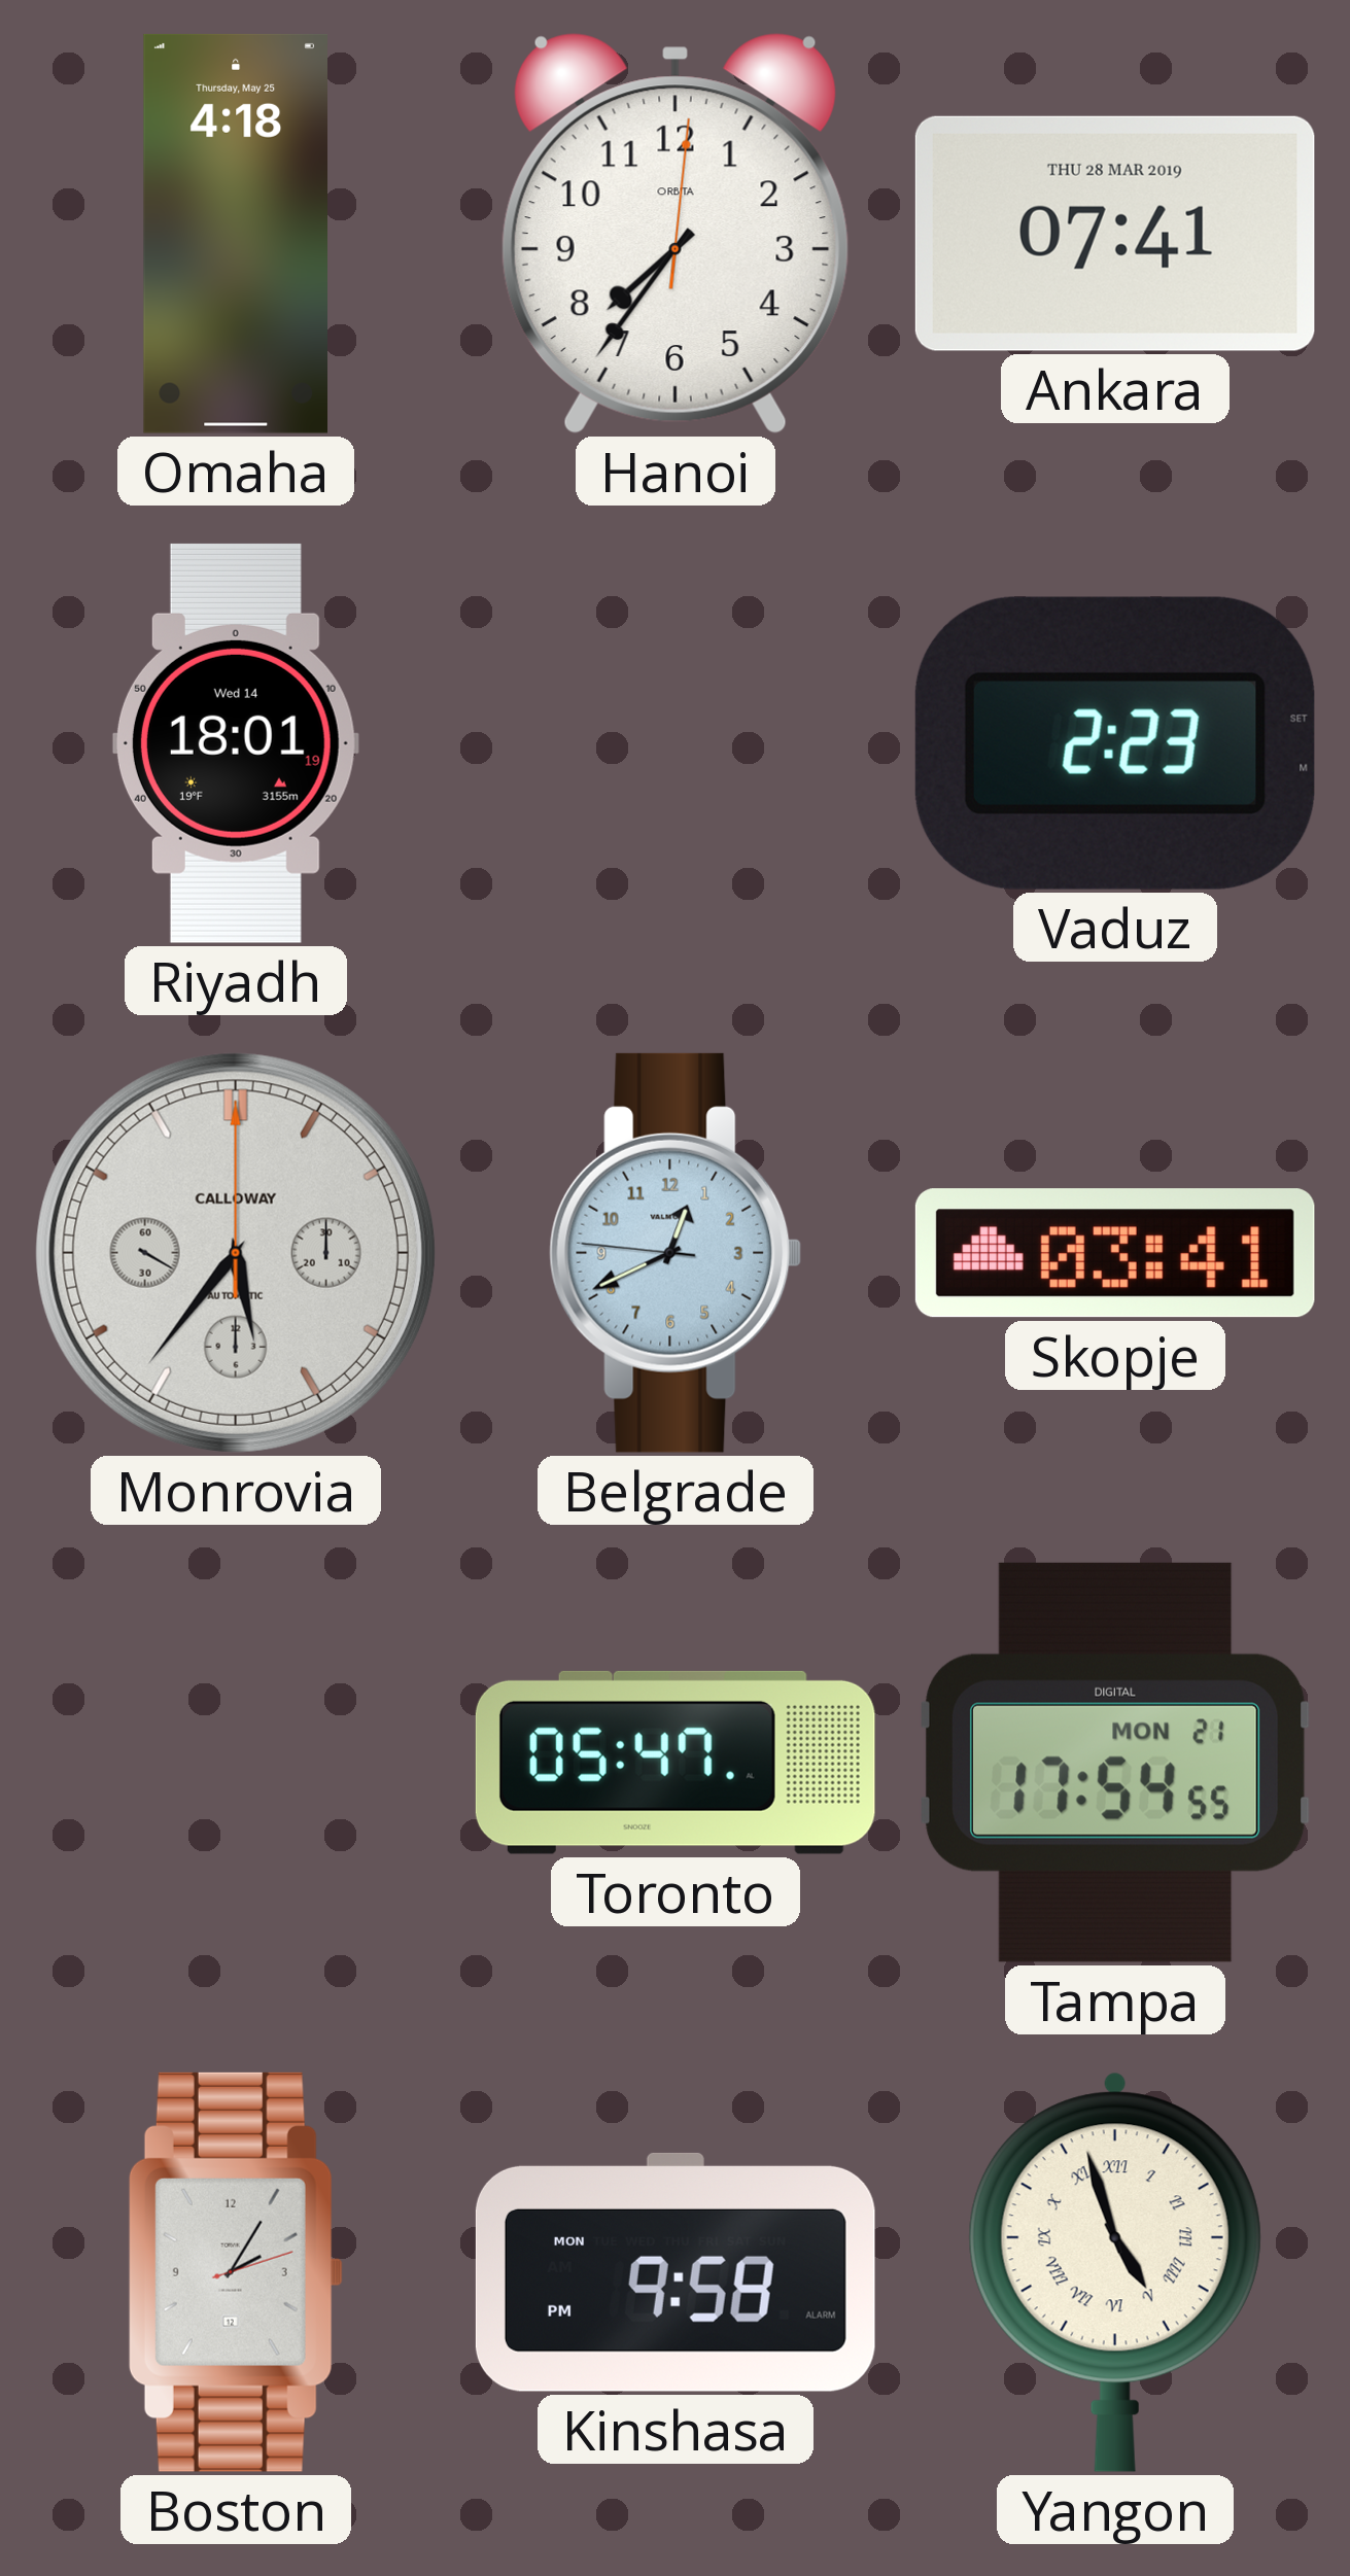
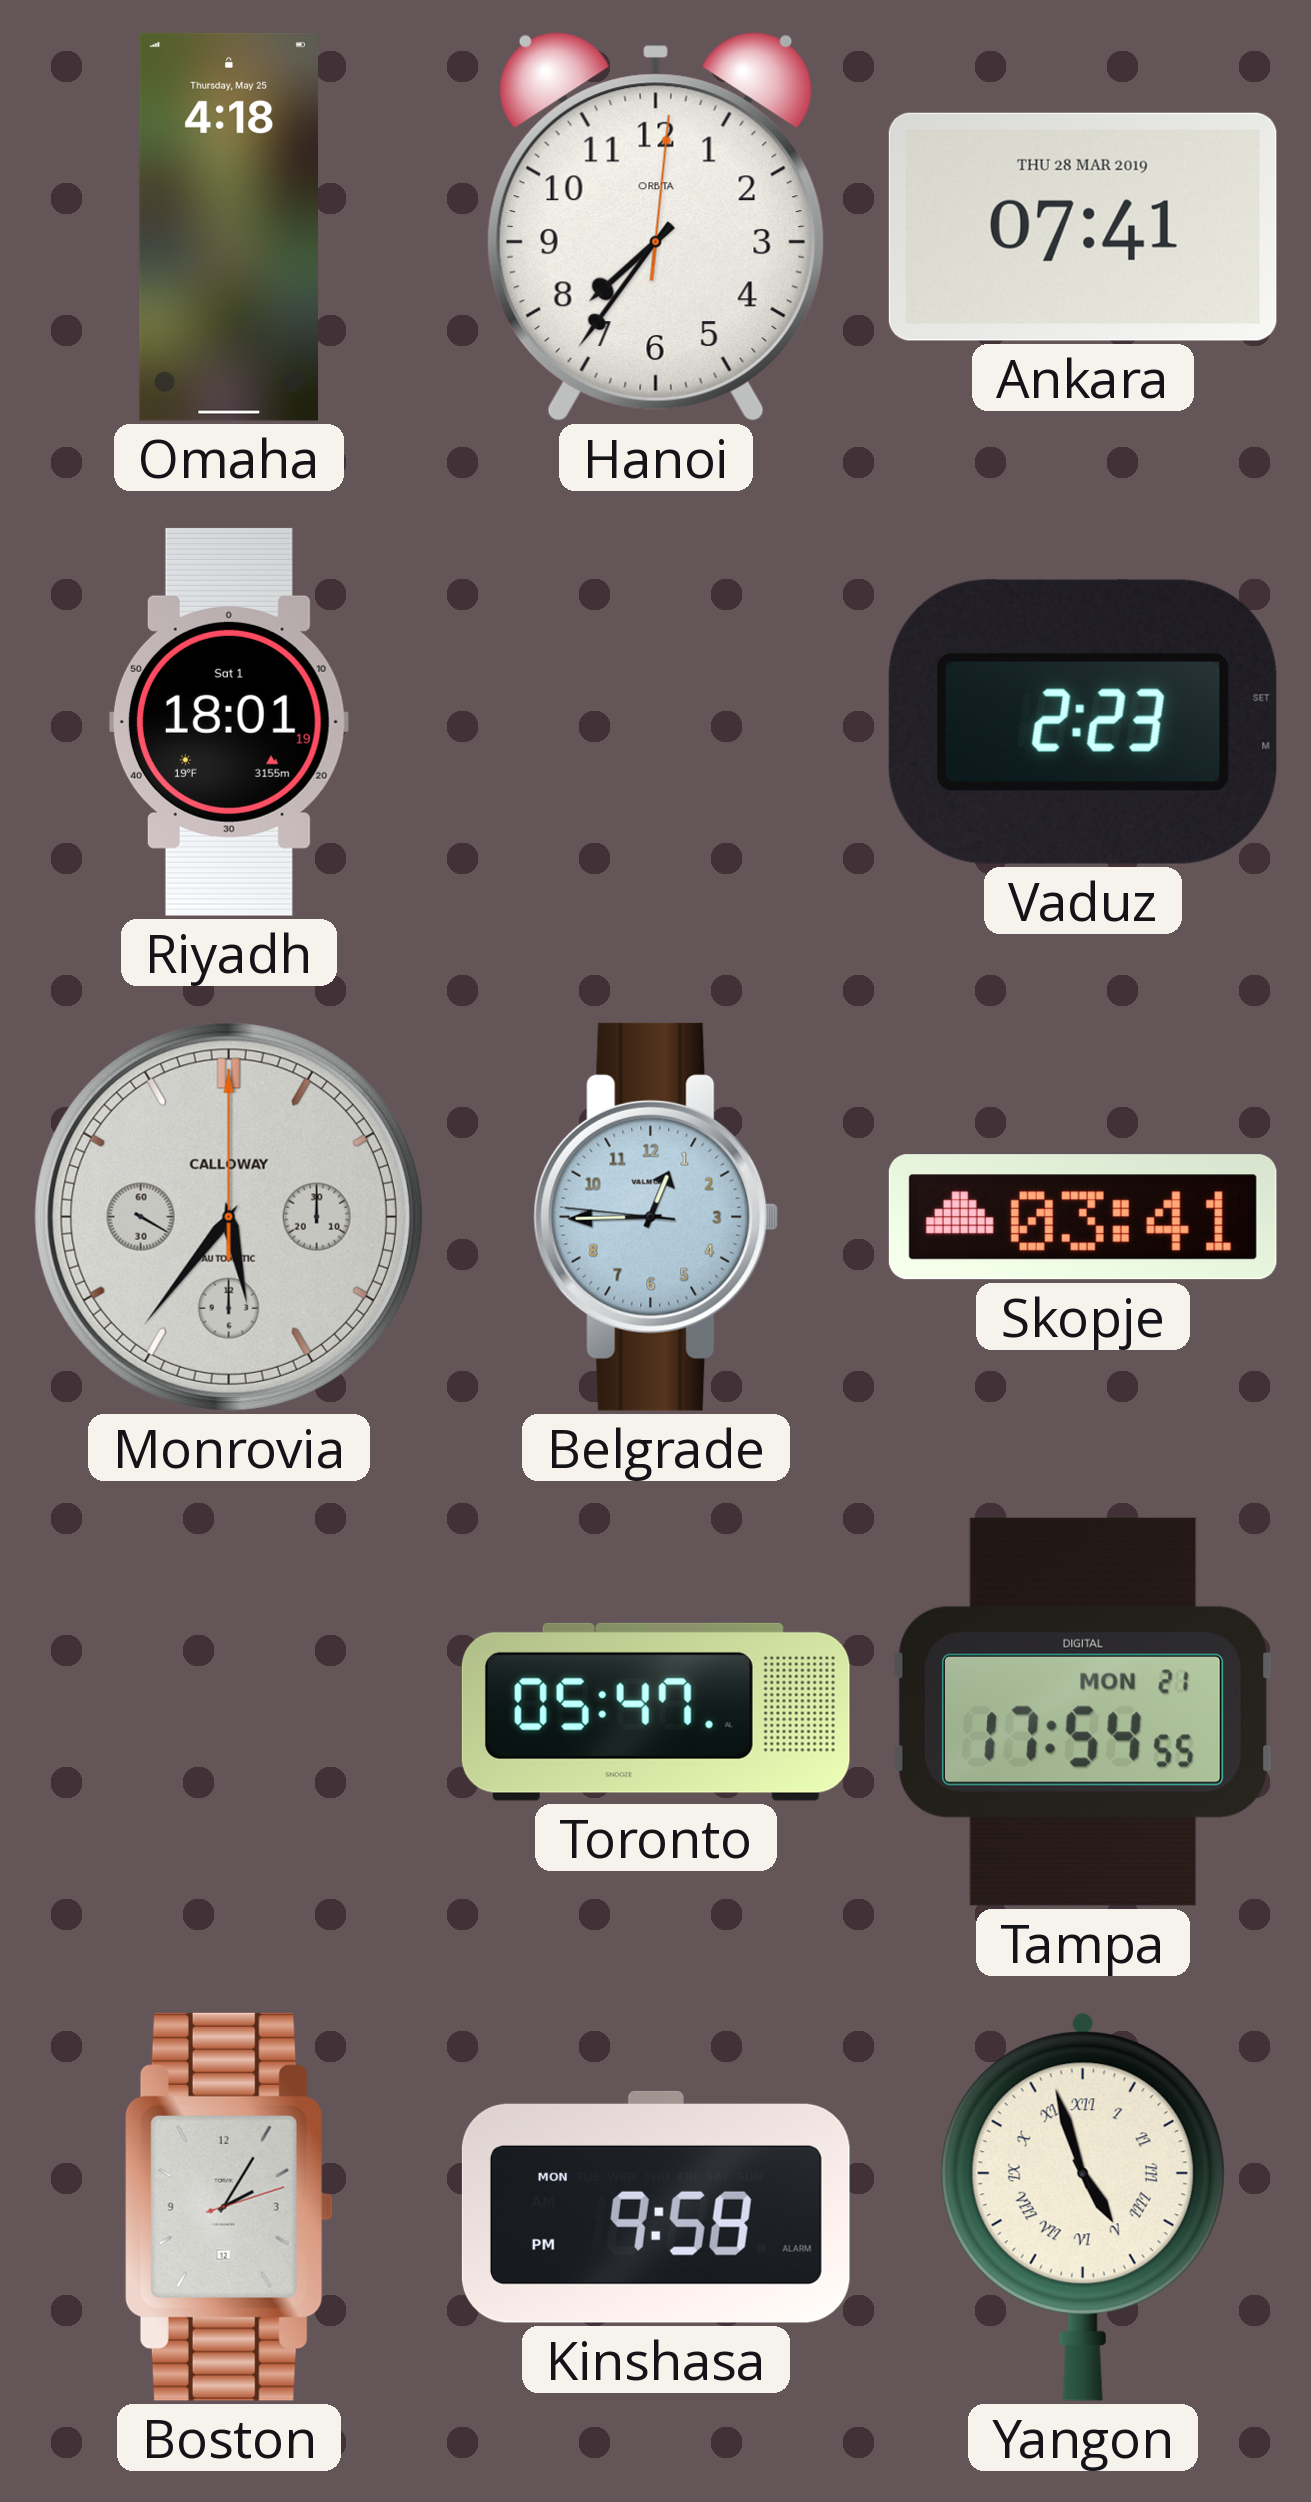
Riyadh date: Wed 14 -> Sat 1 (229, 722)
Belgrade: 12:40 -> 12:44 (656, 1217)
